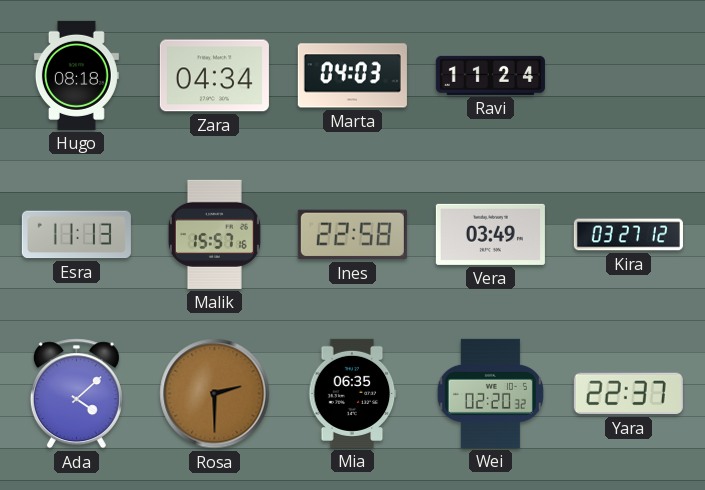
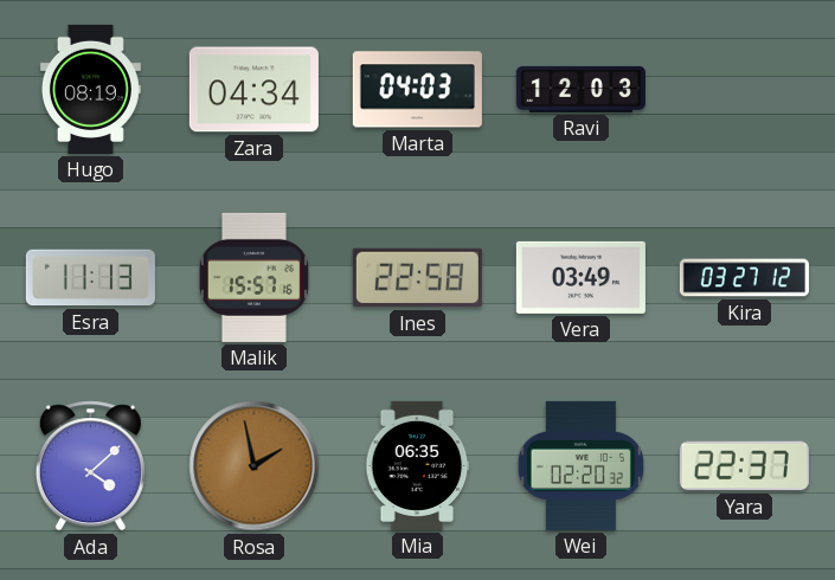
Hugo: 08:18 -> 08:19 (90, 89)
Ravi: 11:24 -> 12:03 (580, 89)
Rosa: 2:30 -> 1:58 (255, 466)
